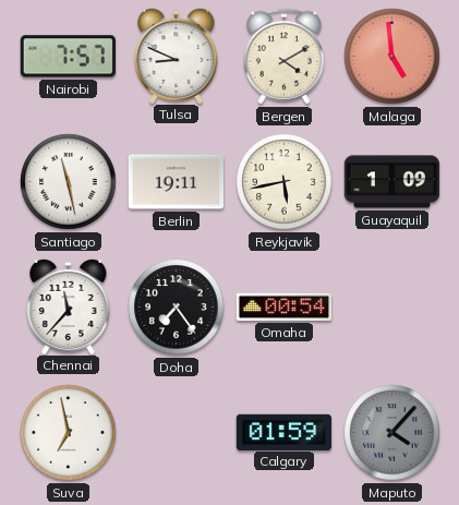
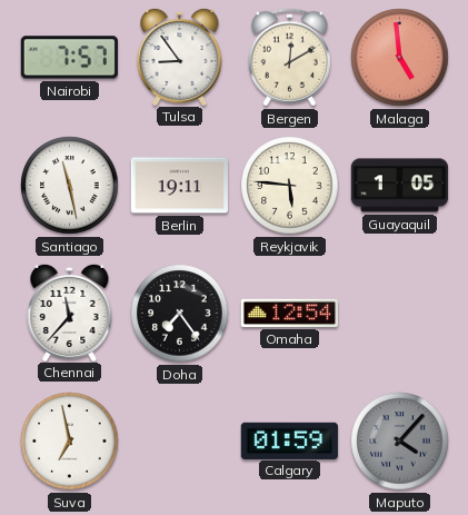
Tulsa: 8:49 -> 8:54 (180, 56)
Bergen: 4:10 -> 12:10 (289, 58)
Reykjavik: 5:43 -> 5:46 (290, 186)
Guayaquil: 1:09 -> 1:05 (400, 186)
Omaha: 00:54 -> 12:54 (289, 313)
